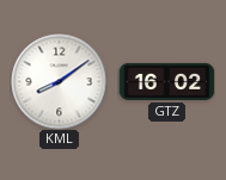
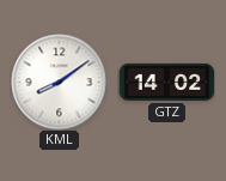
GTZ: 16:02 -> 14:02 (166, 82)
